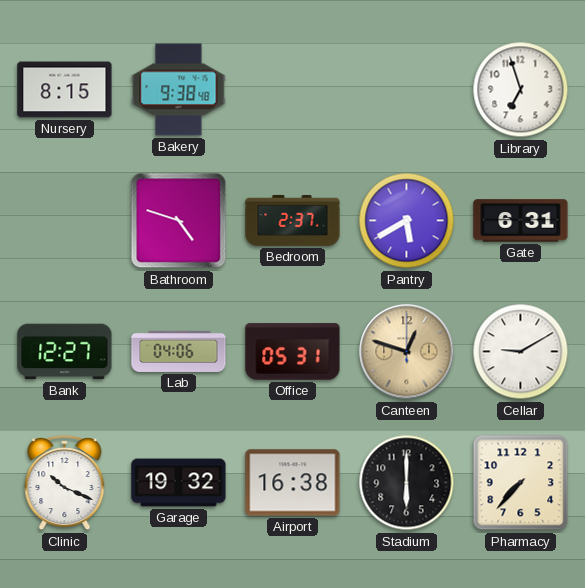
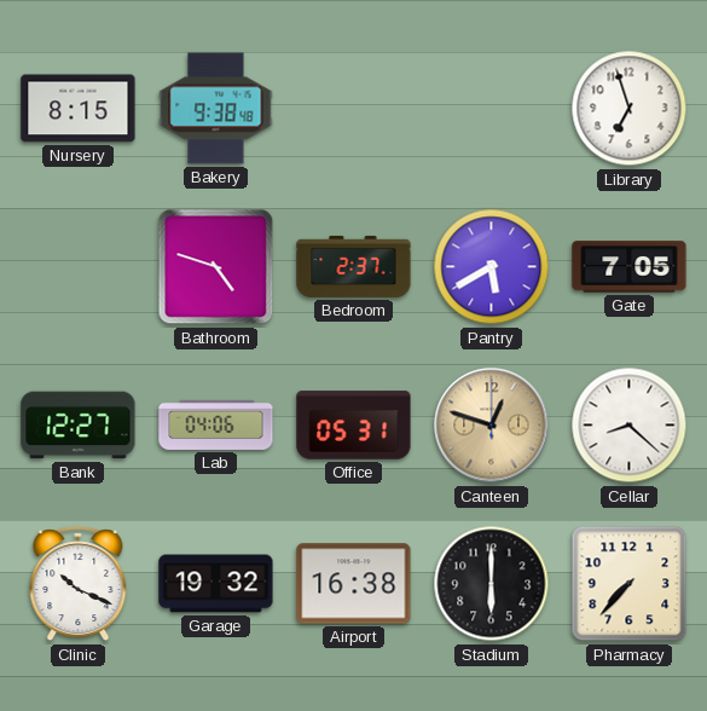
Gate: 6:31 -> 7:05 (630, 267)
Cellar: 9:10 -> 8:22 (630, 426)
